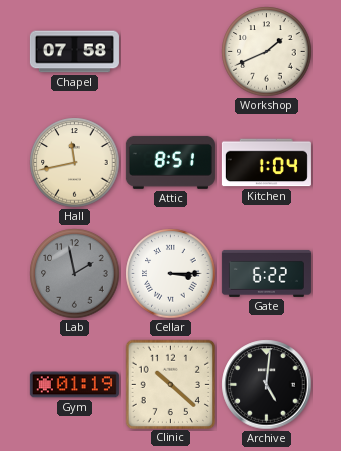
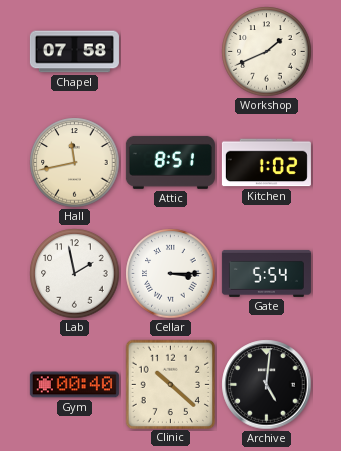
Kitchen: 1:04 -> 1:02 (266, 163)
Lab dial: grey -> white (75, 274)
Gate: 6:22 -> 5:54 (266, 273)
Gym: 01:19 -> 00:40 (74, 385)
